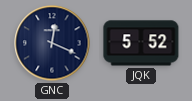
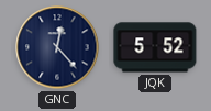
GNC: 12:19 -> 12:23 (57, 47)
